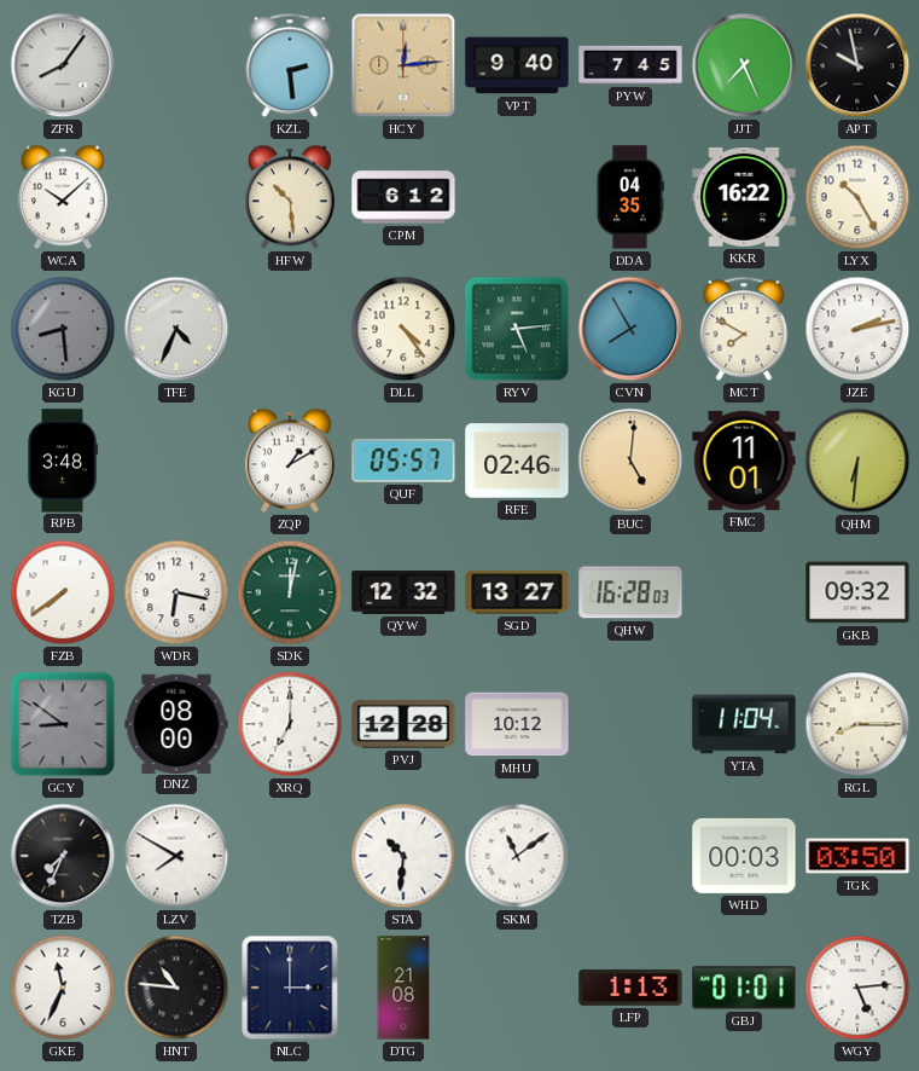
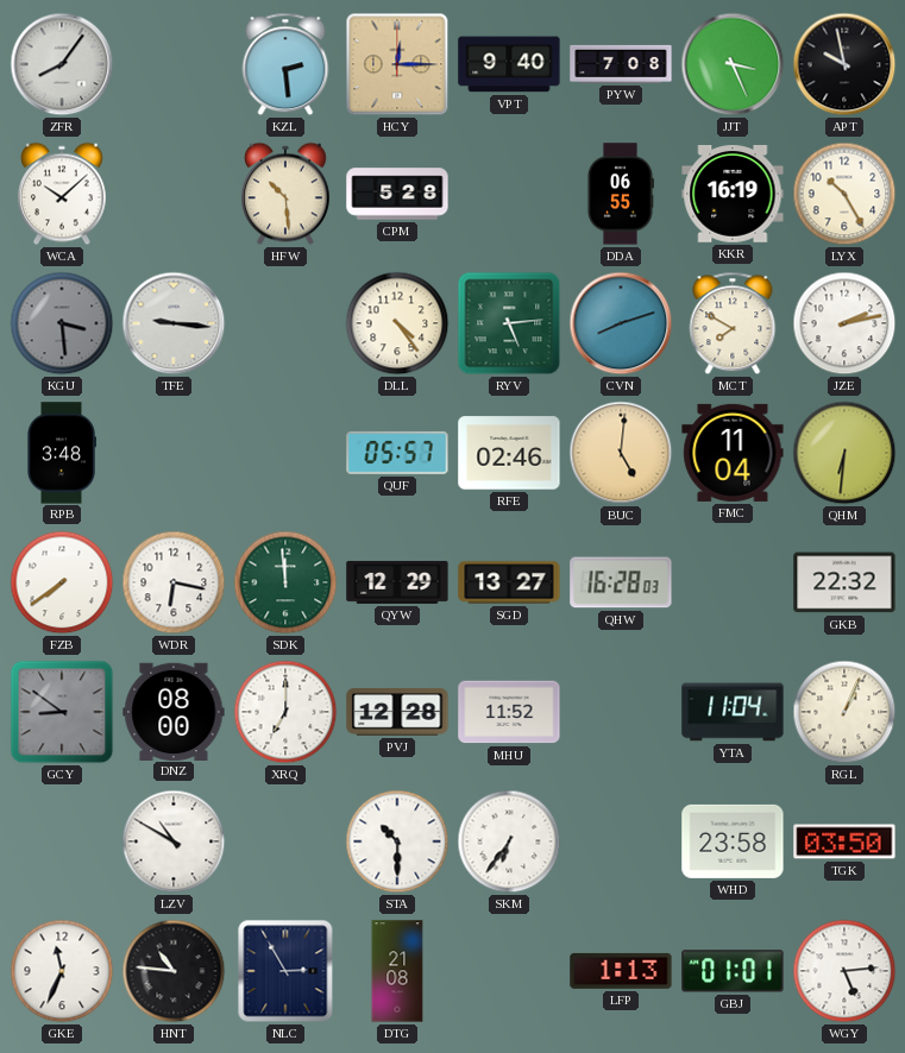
HCY: 12:14 -> 12:15 (397, 64)
PYW: 7:45 -> 7:08 (621, 64)
JJT: 7:26 -> 3:26 (733, 64)
CPM: 6:12 -> 5:28 (397, 194)
DDA: 04:35 -> 06:55 (620, 194)
KKR: 16:22 -> 16:19 (733, 195)
KGU: 8:29 -> 3:29 (62, 323)
TFE: 4:34 -> 9:16 (174, 323)
CVN: 7:55 -> 8:12 (621, 323)
ZQP: 1:10 -> none (290, 461)
FMC: 11:01 -> 11:04 (733, 453)
SDK: 12:02 -> 11:59 (285, 582)
QYW: 12:32 -> 12:29 (397, 582)
GKB: 09:32 -> 22:32 (844, 582)
MHU: 10:12 -> 11:52 (509, 712)
RGL: 8:15 -> 1:04 (844, 712)
TZB: 7:34 -> none (63, 856)
LZV: 7:50 -> 10:50 (174, 841)
STA: 10:31 -> 10:30 (397, 841)
SKM: 11:09 -> 6:36 (509, 841)
WHD: 00:03 -> 23:58 (733, 841)
NLC: 3:00 -> 2:55 (285, 971)
